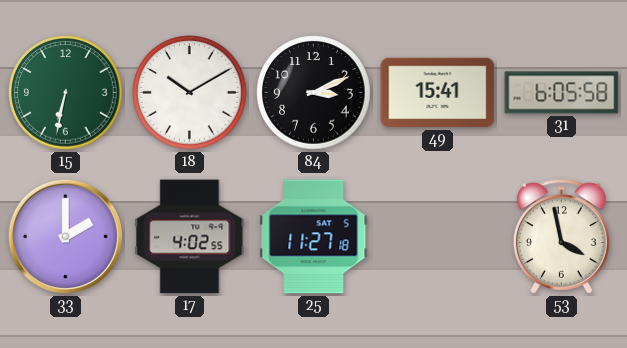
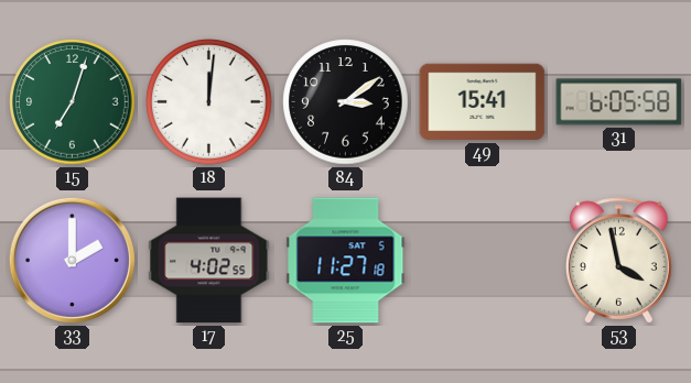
15: 6:32 -> 7:03 (73, 102)
18: 10:10 -> 12:01 (209, 102)
84: 3:11 -> 3:09 (346, 102)
